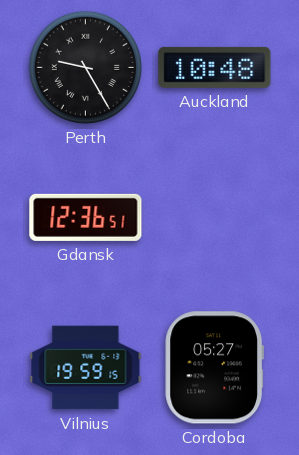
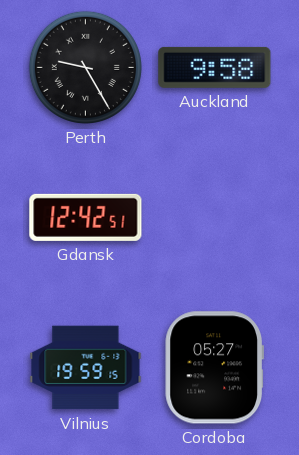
Auckland: 10:48 -> 9:58 (215, 67)
Gdansk: 12:36 -> 12:42 (86, 217)
